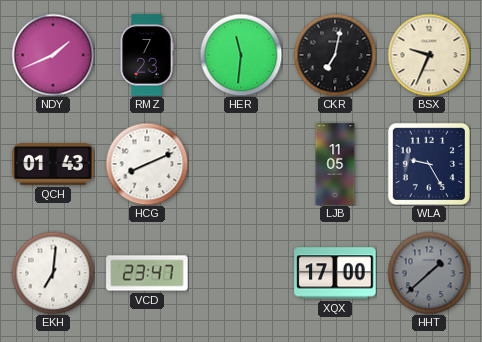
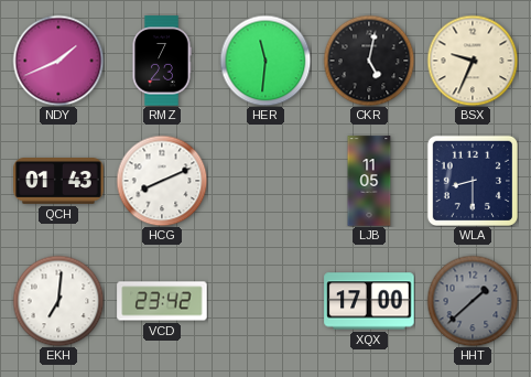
CKR: 7:02 -> 5:02 (369, 61)
WLA: 9:25 -> 8:30 (472, 180)
VCD: 23:47 -> 23:42 (162, 301)
